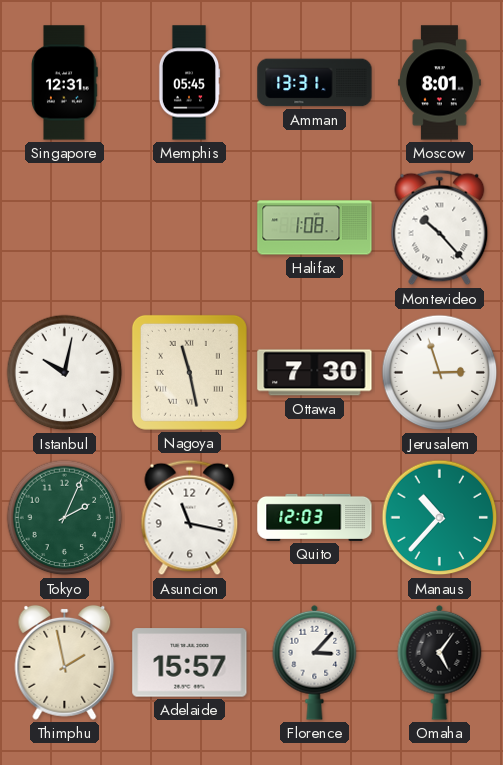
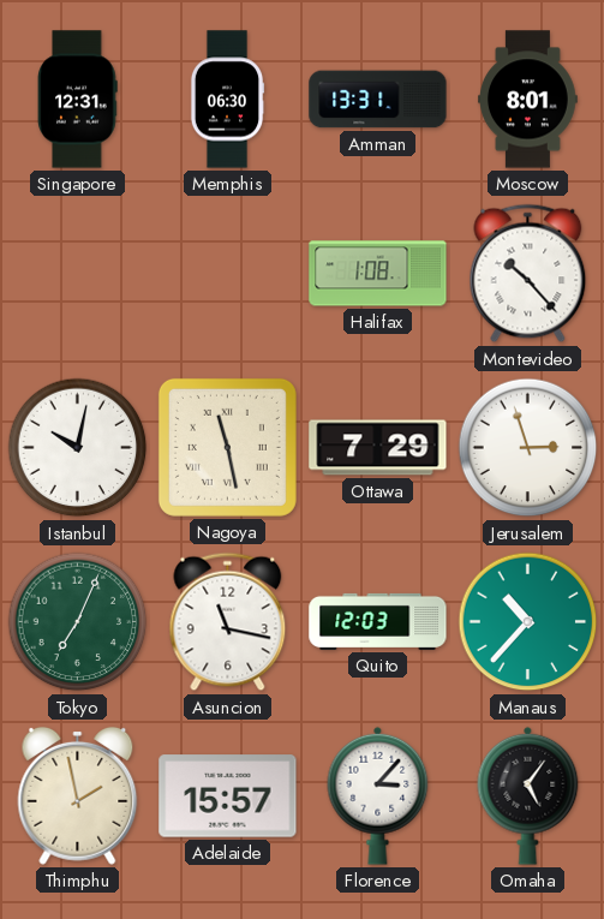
Memphis: 05:45 -> 06:30 (227, 100)
Ottawa: 7:30 -> 7:29 (378, 448)
Tokyo: 2:04 -> 7:04 (78, 622)
